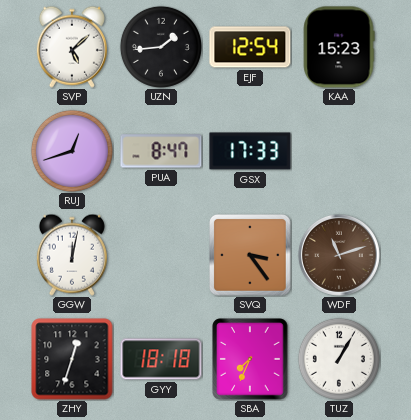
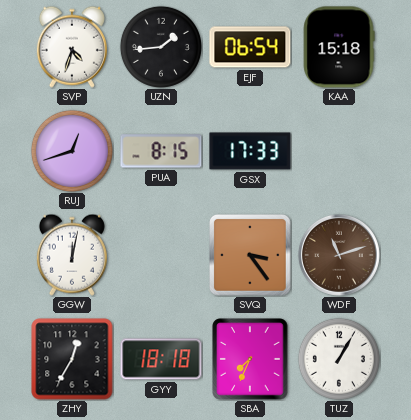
SVP: 5:08 -> 4:33 (72, 47)
EJF: 12:54 -> 06:54 (250, 47)
KAA: 15:23 -> 15:18 (339, 47)
PUA: 8:47 -> 8:15 (161, 151)
ZHY: 12:33 -> 12:35 (72, 359)
